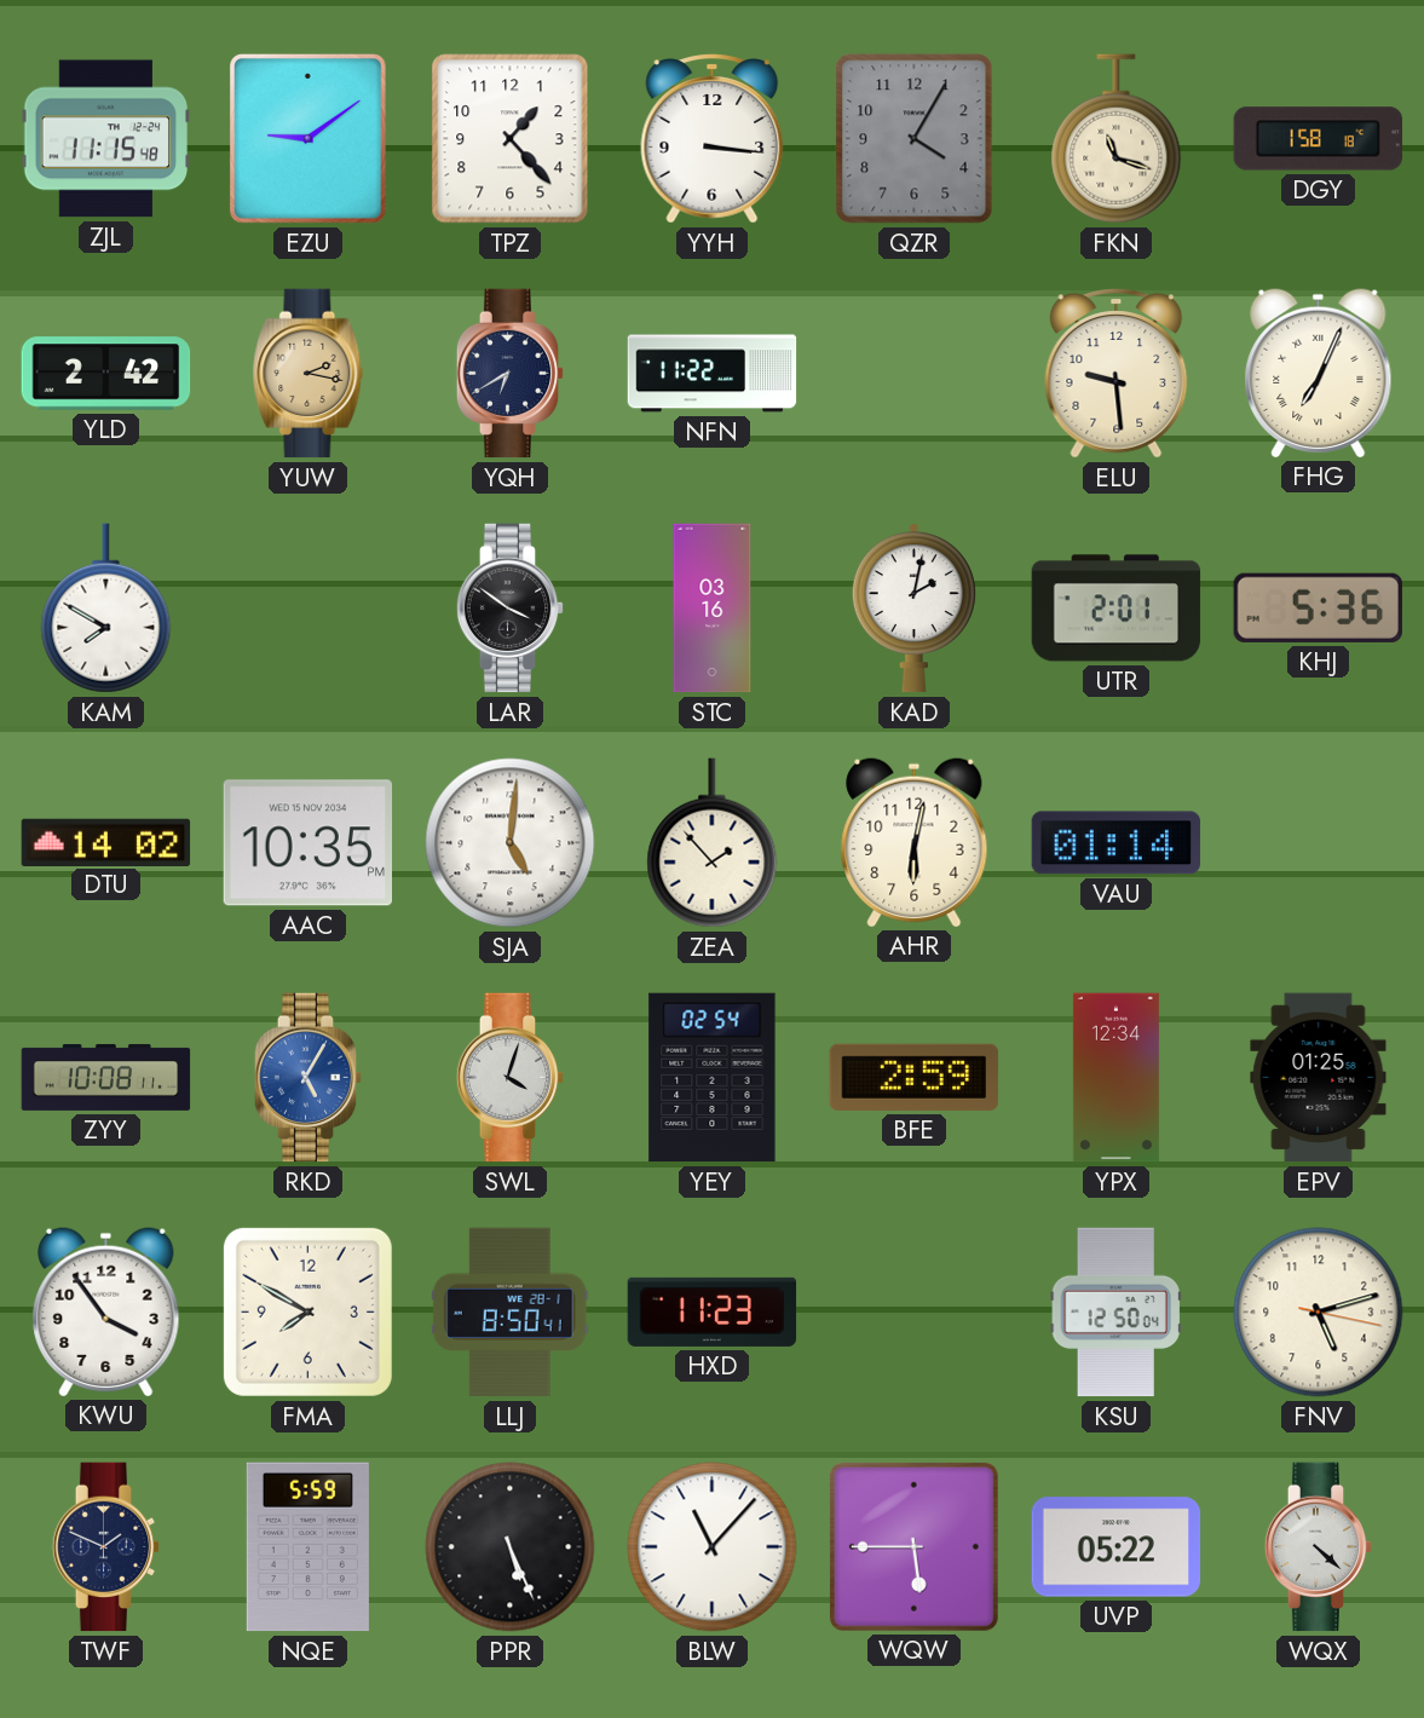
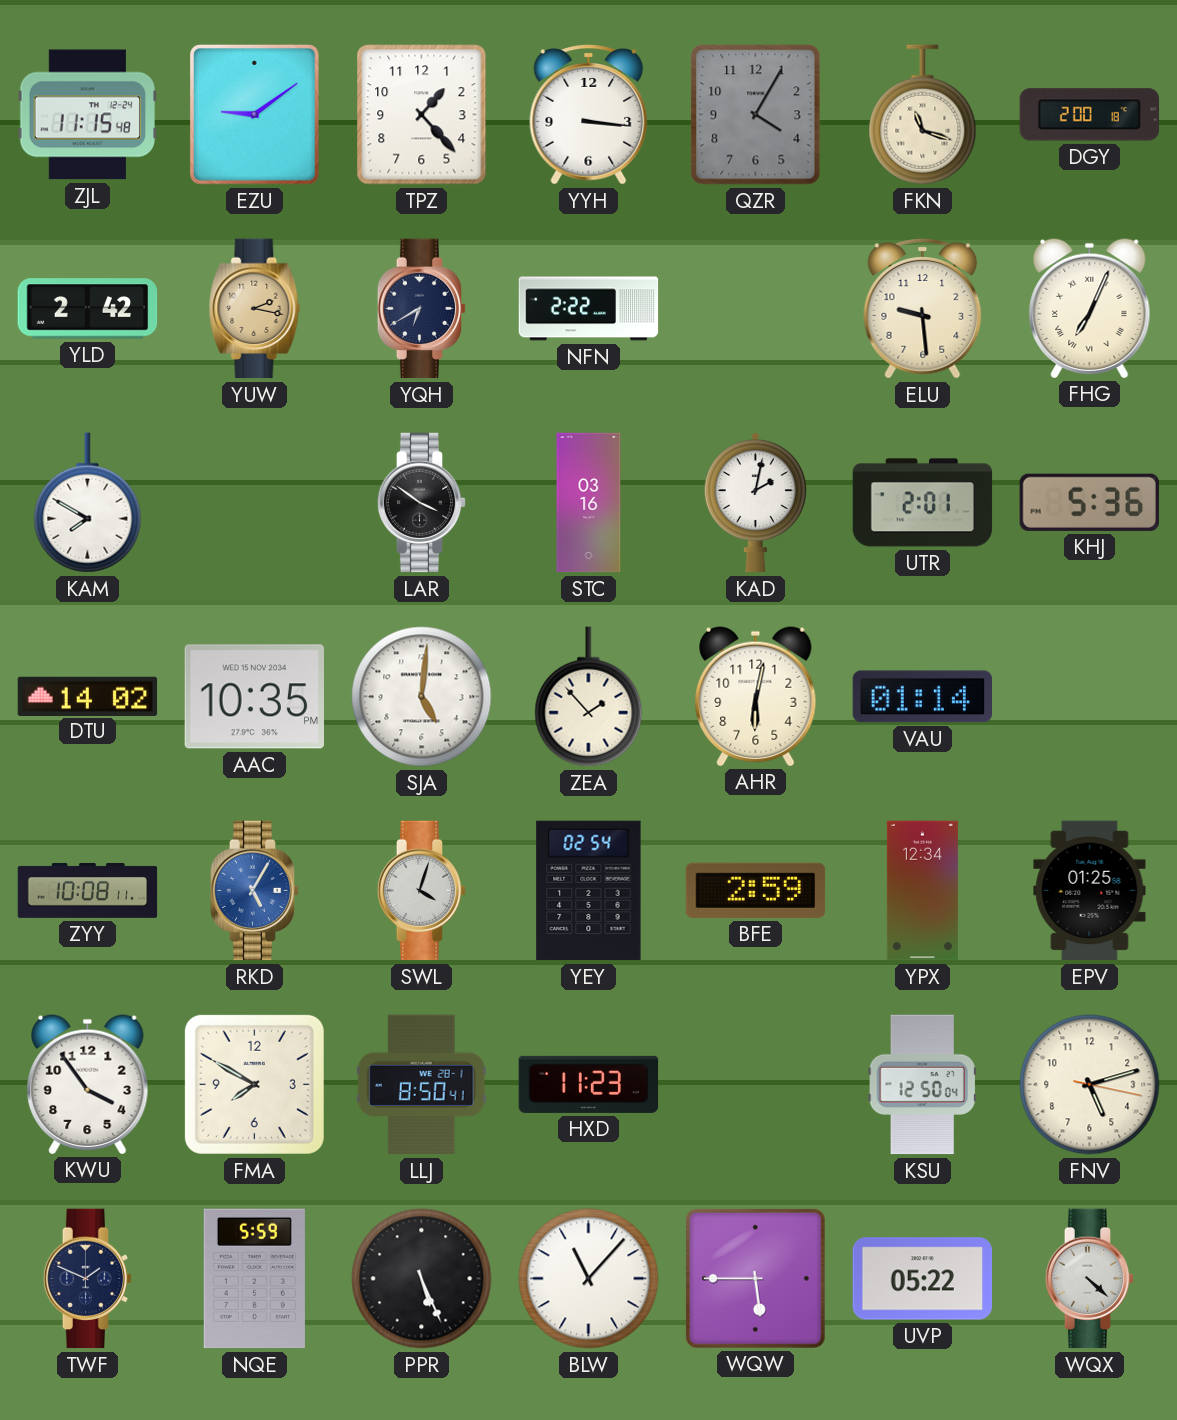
DGY: 1:58 -> 2:00 (1090, 115)
NFN: 11:22 -> 2:22 (589, 309)
